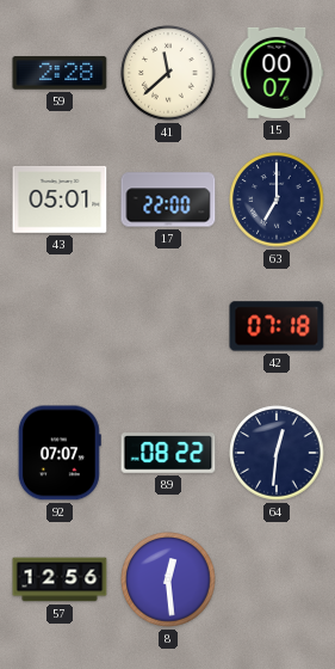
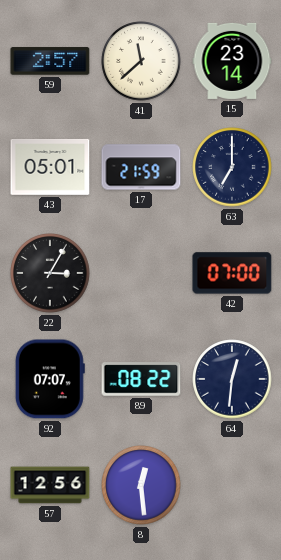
59: 2:28 -> 2:57 (50, 61)
15: 00:07 -> 23:14 (232, 61)
17: 22:00 -> 21:59 (141, 167)
22: none -> 3:05 (50, 273)
42: 07:18 -> 07:00 (232, 273)
